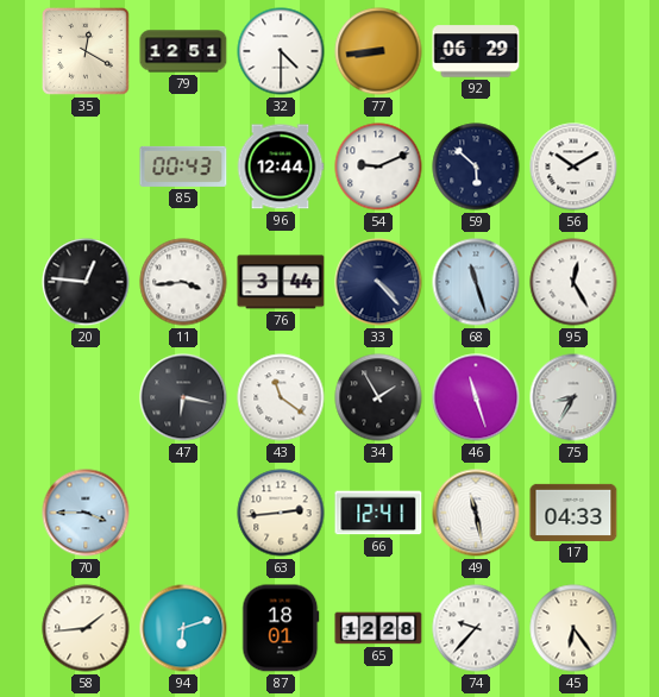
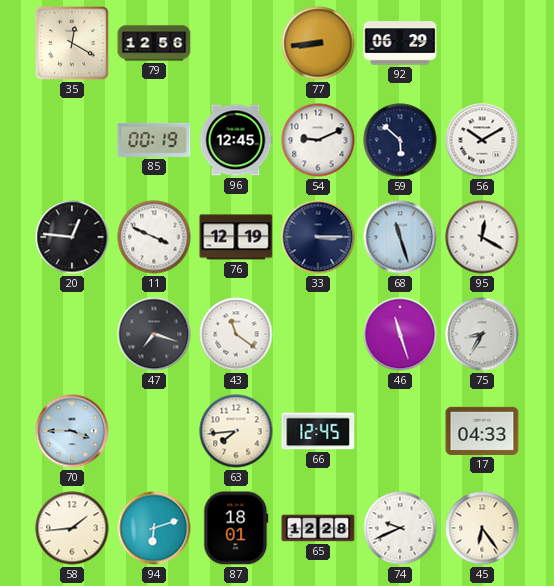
79: 12:51 -> 12:56 (154, 43)
32: 4:30 -> none (281, 51)
85: 00:43 -> 00:19 (154, 140)
96: 12:44 -> 12:45 (236, 140)
11: 3:44 -> 3:49 (154, 237)
76: 3:44 -> 12:19 (236, 237)
33: 4:23 -> 3:15 (318, 237)
95: 12:25 -> 12:20 (482, 237)
47: 6:17 -> 7:18 (154, 334)
34: 1:55 -> none (378, 397)
63: 2:44 -> 7:44 (236, 431)
66: 12:41 -> 12:45 (318, 431)
49: 11:28 -> none (476, 513)
74: 9:37 -> 9:41 (400, 528)
